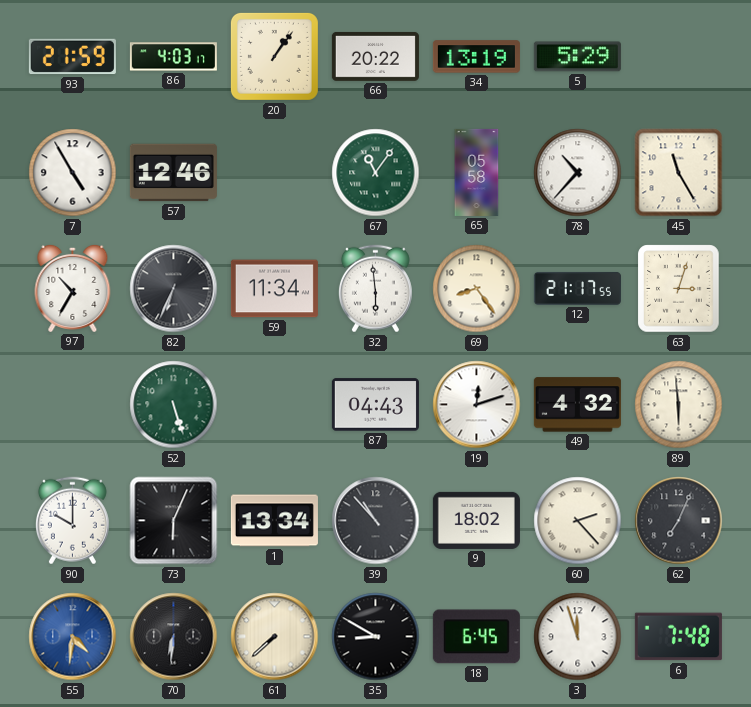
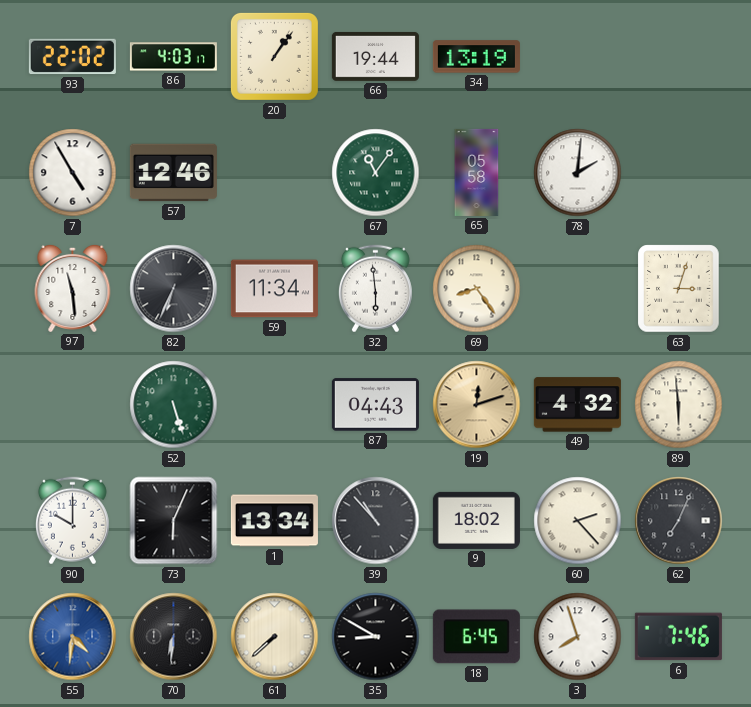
93: 21:59 -> 22:02 (72, 57)
66: 20:22 -> 19:44 (375, 56)
5: 5:29 -> none (577, 57)
78: 10:37 -> 2:01 (578, 173)
45: 11:25 -> none (679, 173)
97: 10:35 -> 11:29 (73, 288)
12: 21:17 -> none (577, 288)
19 dial: white -> champagne (477, 405)
3: 11:57 -> 7:57 (578, 637)
6: 7:48 -> 7:46 (678, 637)
